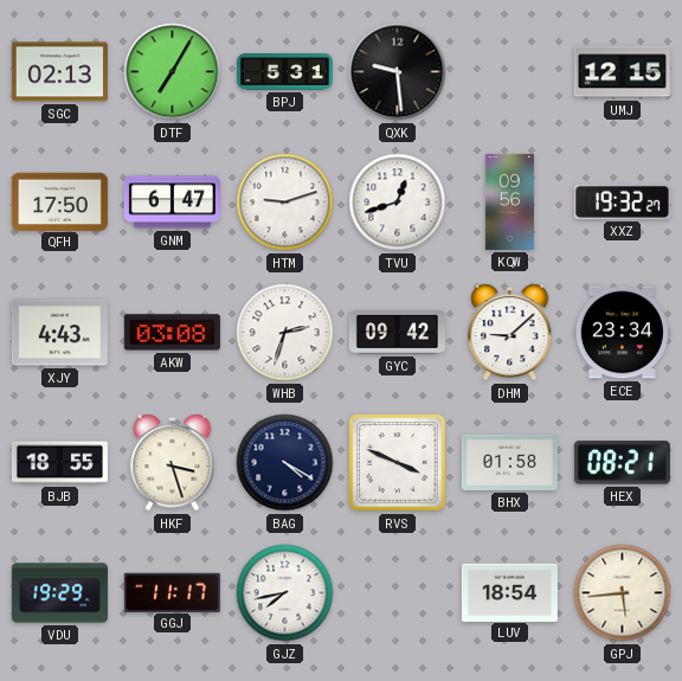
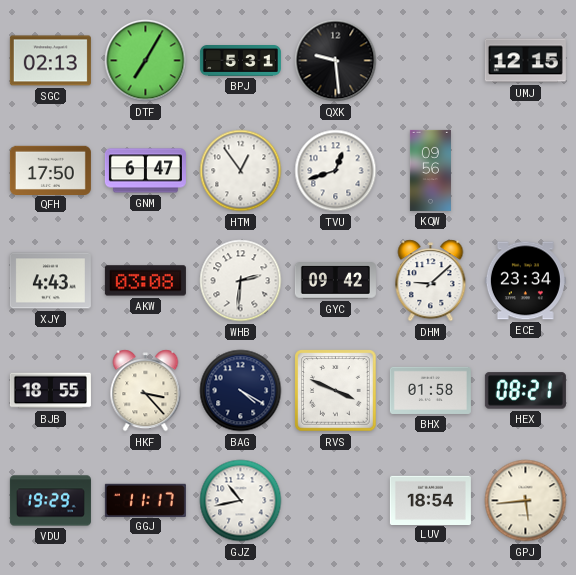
HTM: 9:12 -> 12:54 (241, 171)
XXZ: 19:32 -> none (622, 201)
WHB: 2:33 -> 2:31 (241, 281)
HKF: 3:27 -> 3:23 (146, 391)
GJZ: 7:43 -> 10:43 (241, 501)
